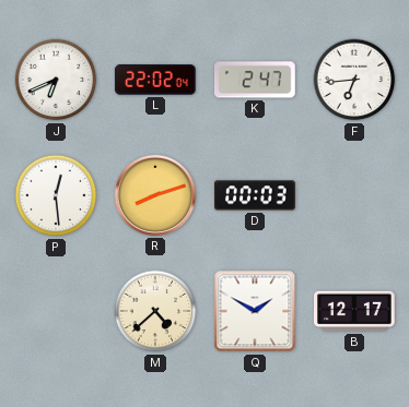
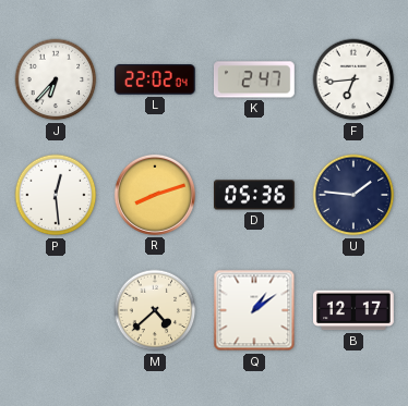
J: 6:41 -> 6:37 (56, 79)
D: 00:03 -> 05:36 (255, 195)
U: none -> 1:46 (353, 195)
Q: 1:50 -> 1:09 (254, 310)
